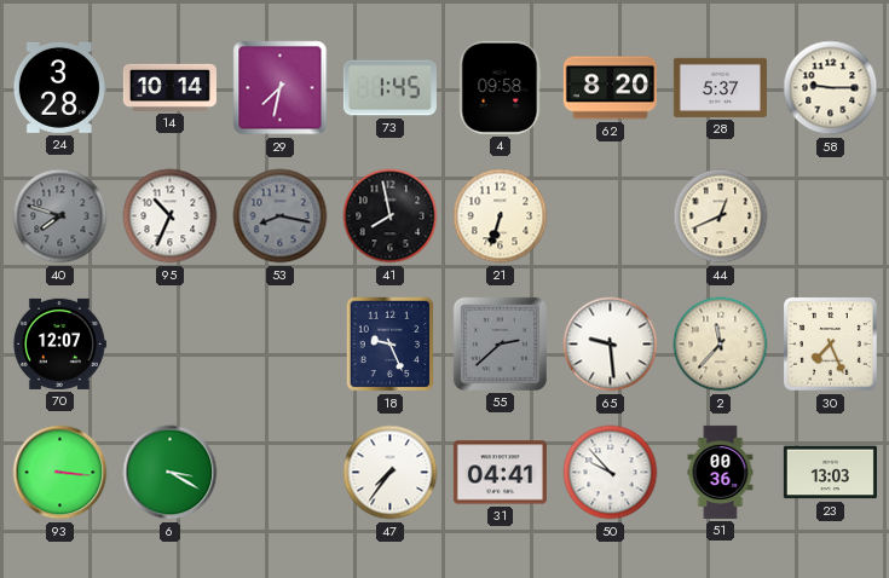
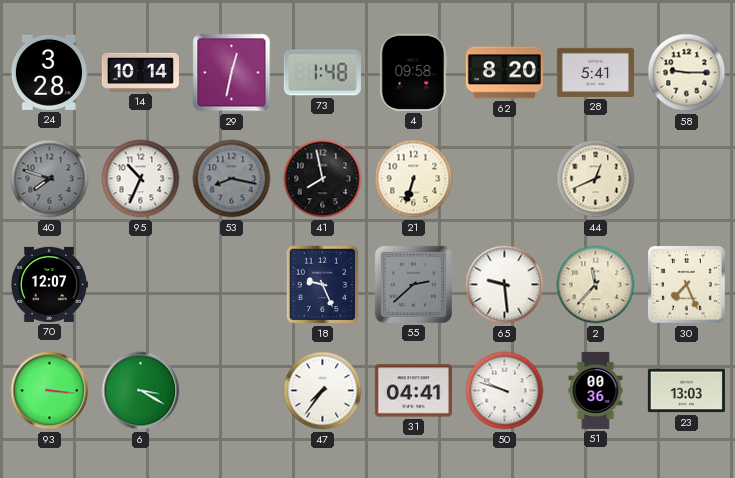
29: 7:32 -> 12:32 (232, 73)
73: 1:45 -> 1:48 (322, 73)
28: 5:37 -> 5:41 (595, 72)
50: 9:53 -> 9:48 (505, 391)
